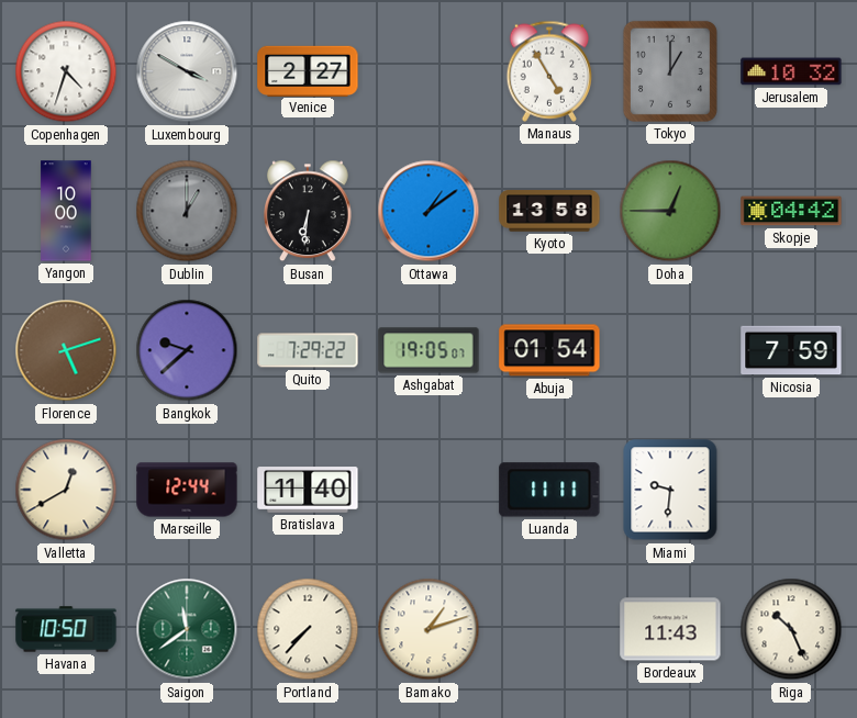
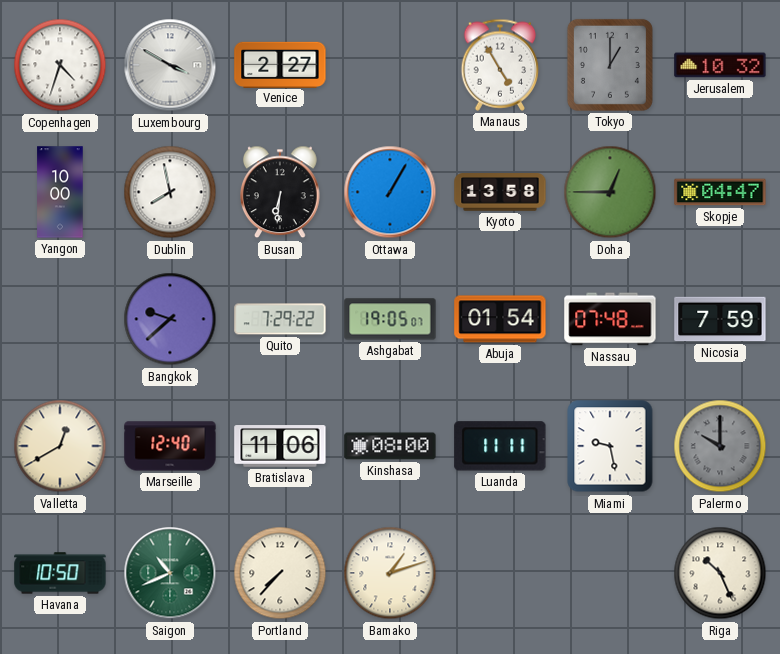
Dublin: 1:00 -> 7:58 (170, 192)
Dublin dial: grey -> white (170, 192)
Ottawa: 1:09 -> 1:05 (390, 192)
Skopje: 04:42 -> 04:47 (720, 192)
Florence: 5:12 -> none (66, 350)
Nassau: none -> 07:48 (610, 319)
Marseille: 12:44 -> 12:40 (170, 446)
Bratislava: 11:40 -> 11:06 (280, 446)
Kinshasa: none -> 08:00 (390, 446)
Miami: 9:31 -> 9:28 (610, 446)
Palermo: none -> 10:00 (720, 446)
Saigon: 11:39 -> 10:41 (170, 573)
Bordeaux: 11:43 -> none (670, 629)
